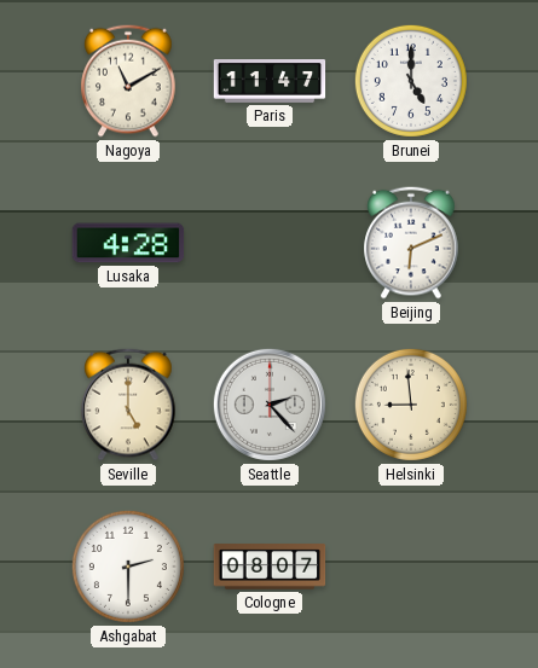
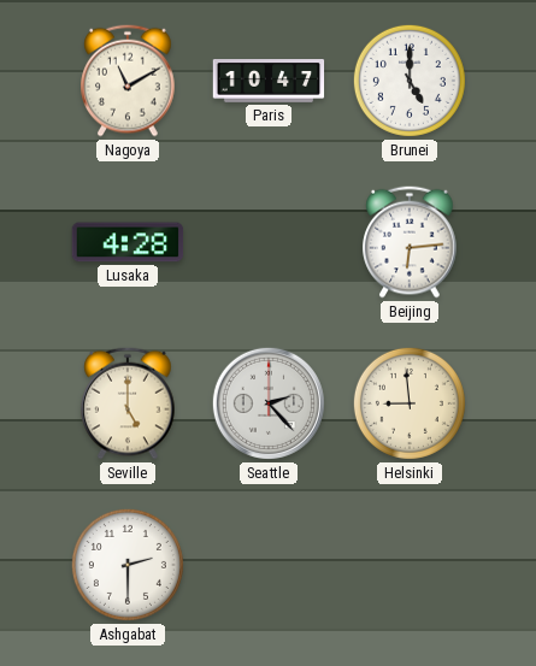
Paris: 11:47 -> 10:47 (269, 81)
Beijing: 6:11 -> 6:14 (410, 242)
Cologne: 08:07 -> none (270, 567)
